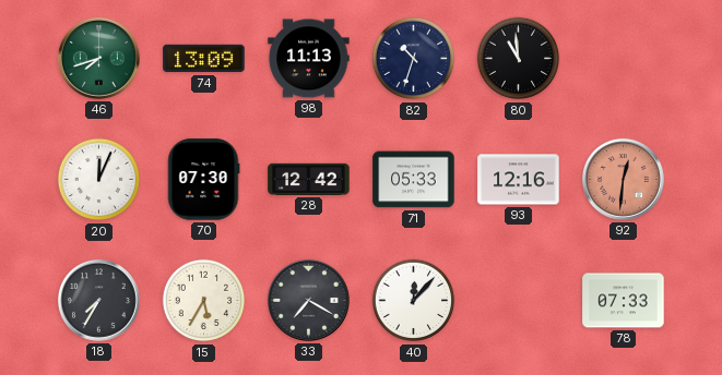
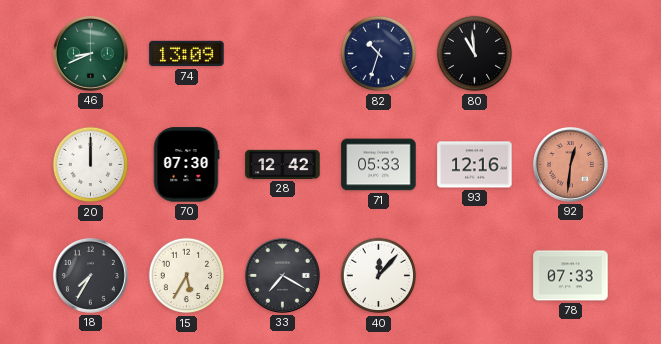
46: 7:42 -> 8:41 (90, 53)
98: 11:13 -> none (309, 59)
20: 12:04 -> 12:00 (91, 165)
